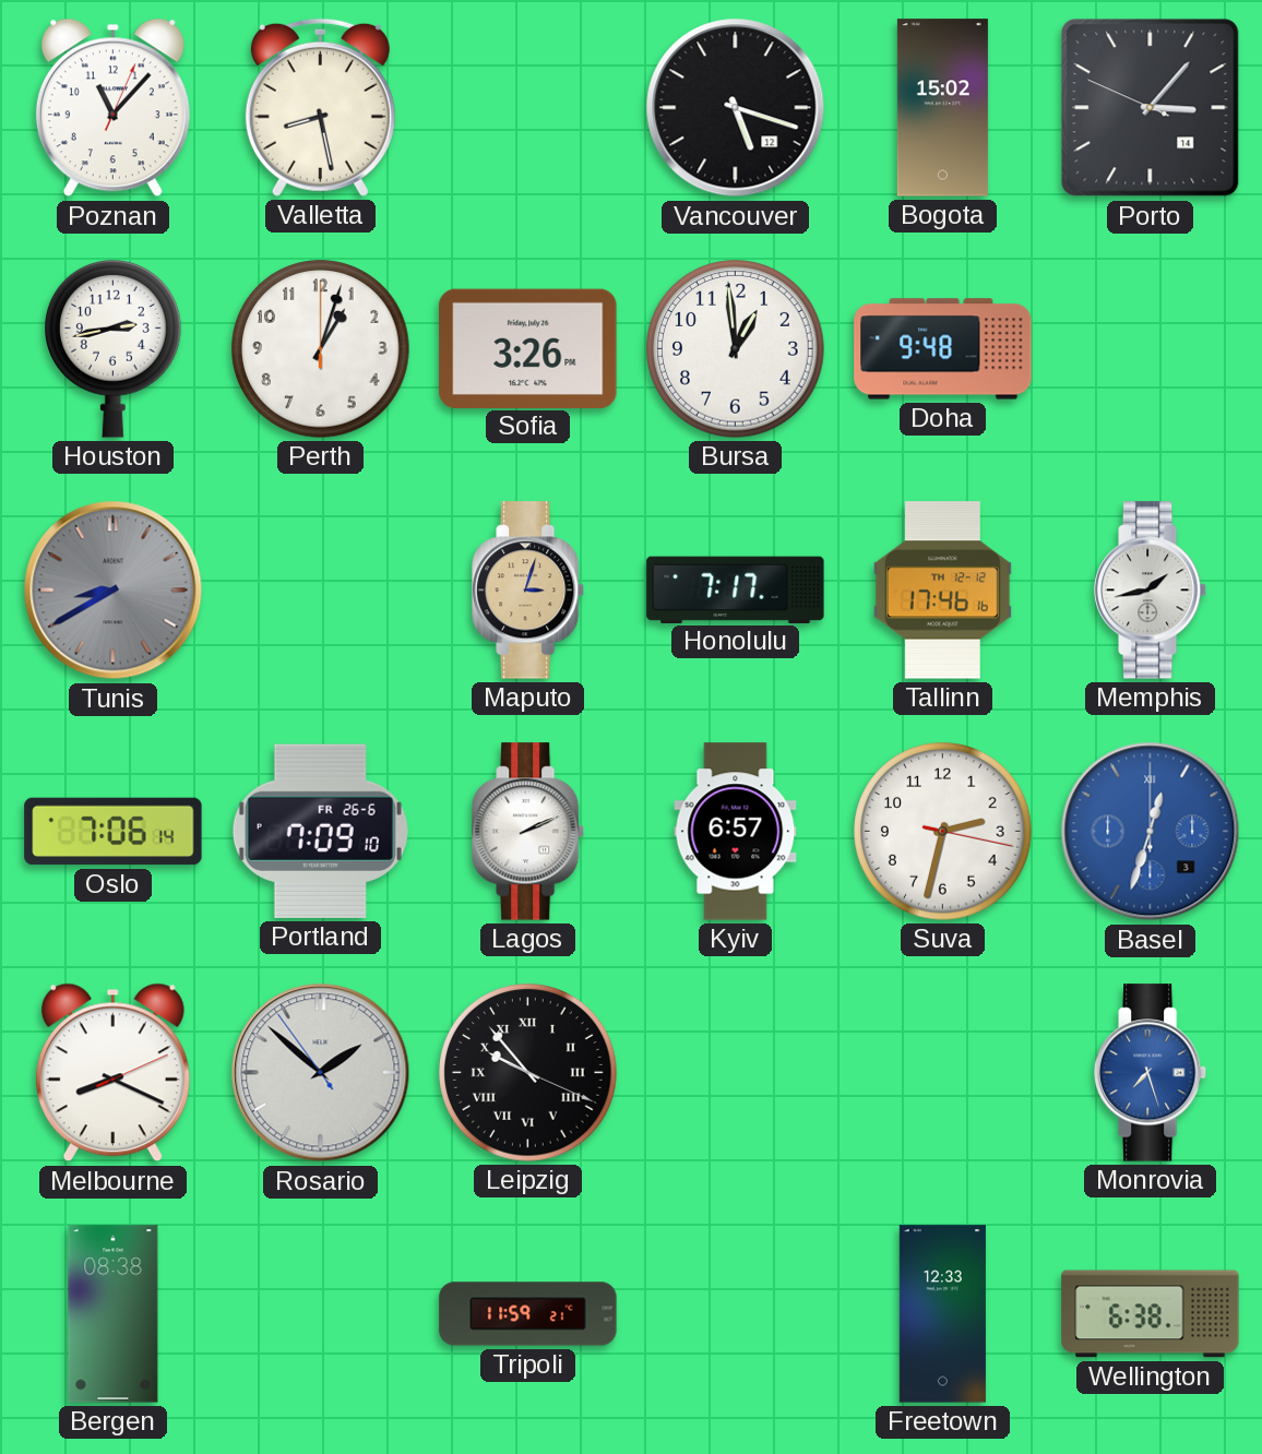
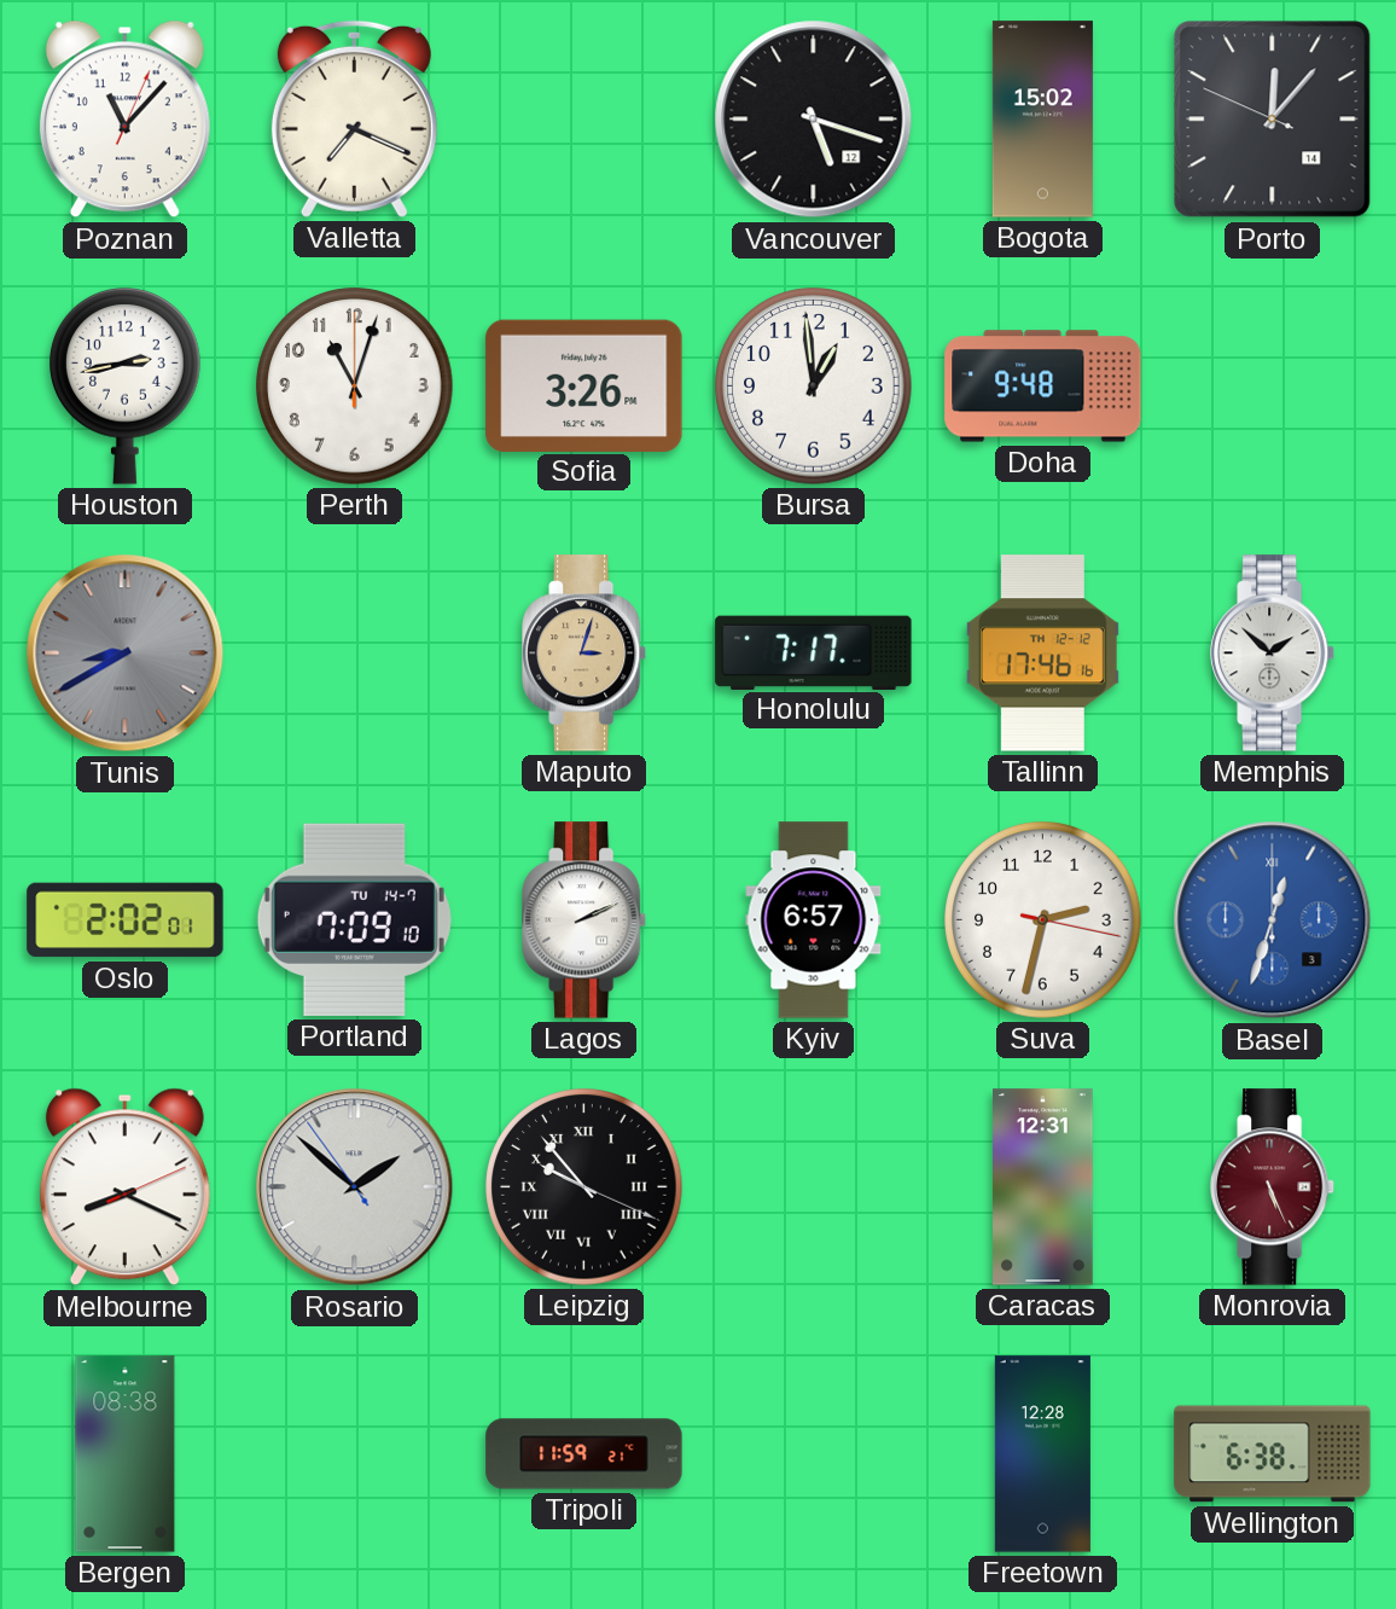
Valletta: 8:28 -> 7:19 (354, 118)
Porto: 3:06 -> 12:06 (1273, 120)
Perth: 1:03 -> 11:03 (355, 387)
Memphis: 1:43 -> 1:52 (1274, 654)
Oslo: 7:06 -> 2:02 (126, 920)
Portland date: FR 26-6 -> TU 14-7 (354, 919)
Caracas: none -> 12:31 (1043, 1187)
Monrovia: 7:27 -> 5:26 (1274, 1187)
Monrovia dial: blue -> burgundy (1274, 1187)
Freetown: 12:33 -> 12:28 (1042, 1454)
